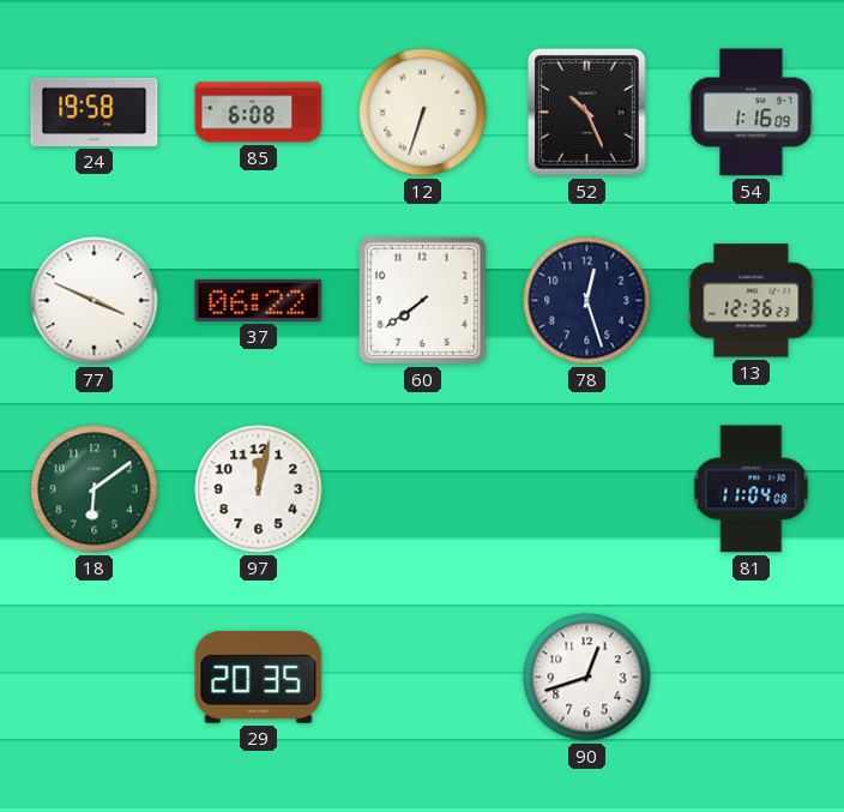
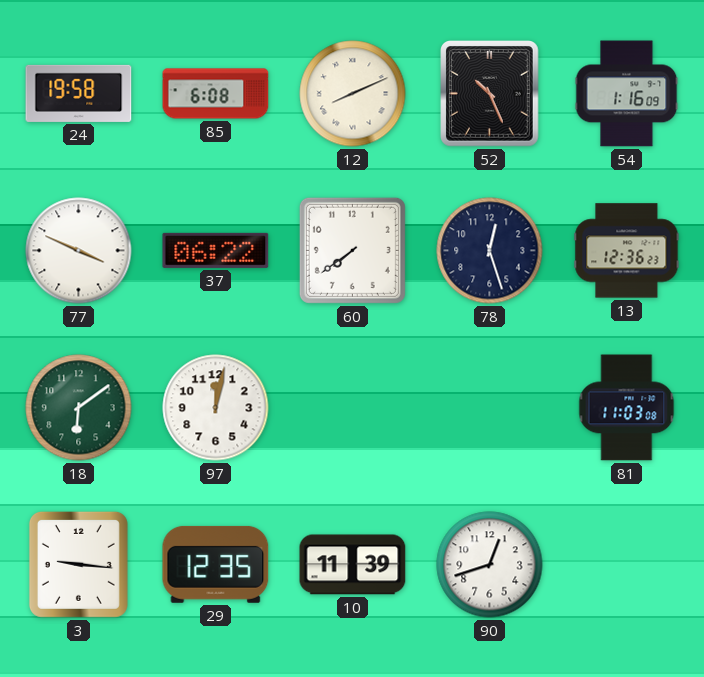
12: 6:33 -> 8:11 (353, 94)
81: 11:04 -> 11:03 (627, 408)
3: none -> 9:16 (78, 564)
29: 20:35 -> 12:35 (216, 564)
10: none -> 11:39 (353, 565)
